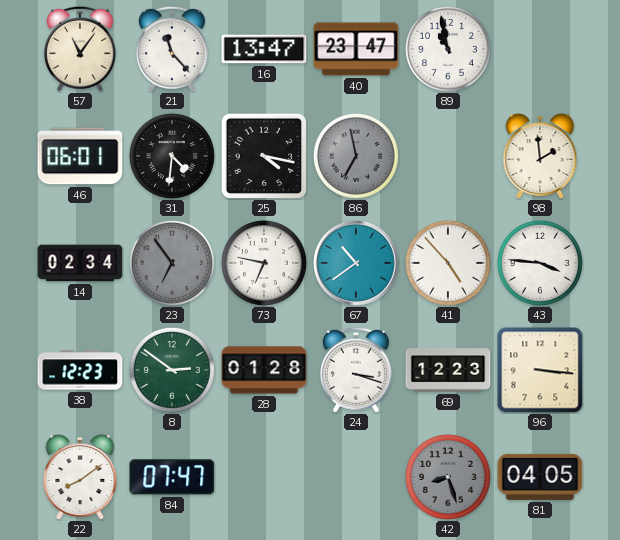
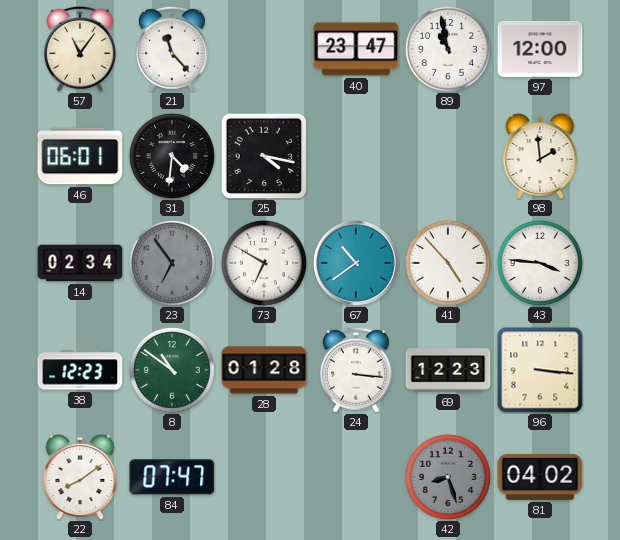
16: 13:47 -> none (264, 49)
97: none -> 12:00 (540, 49)
86: 6:58 -> none (356, 156)
73: 6:47 -> 6:50 (264, 263)
8: 2:51 -> 10:51 (172, 370)
24: 3:18 -> 3:16 (356, 370)
81: 04:05 -> 04:02 (540, 477)
